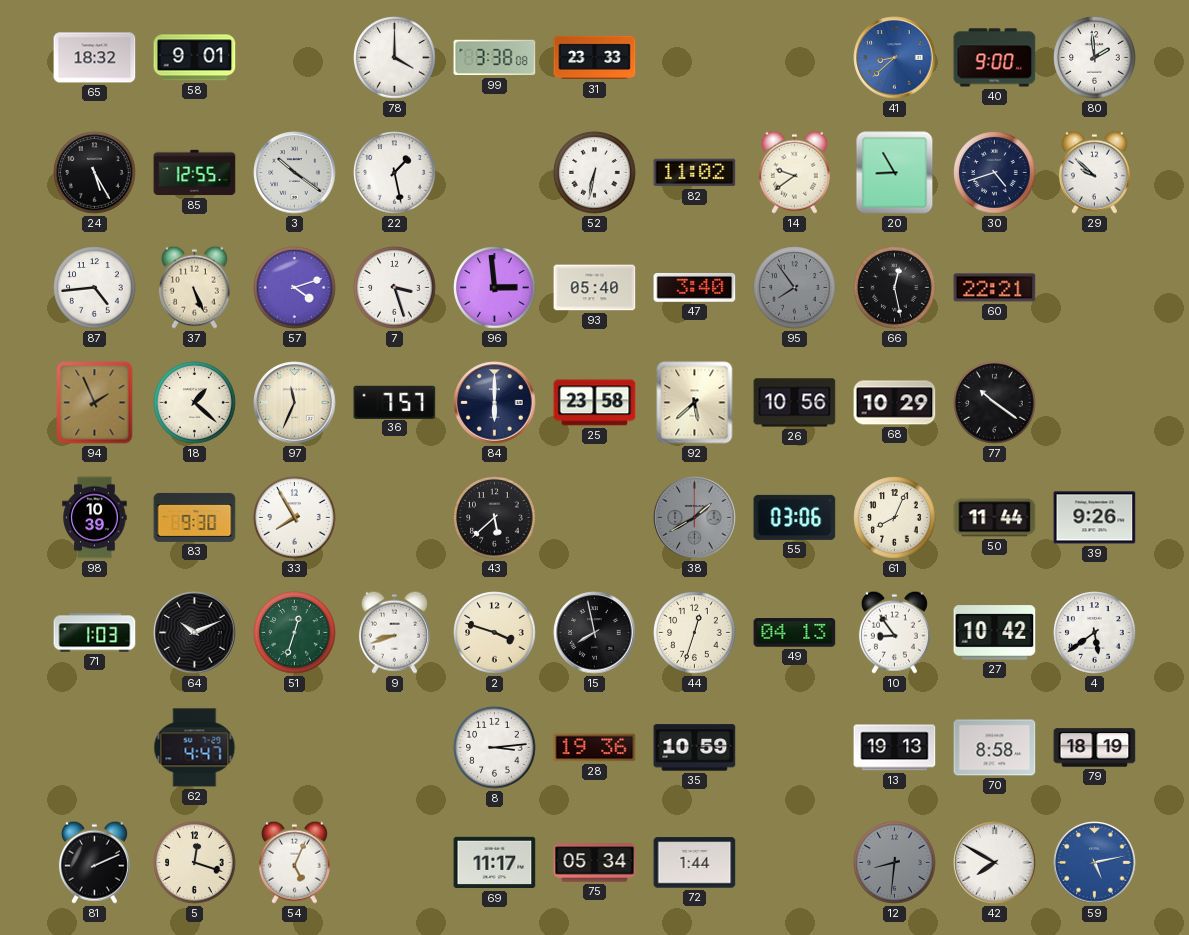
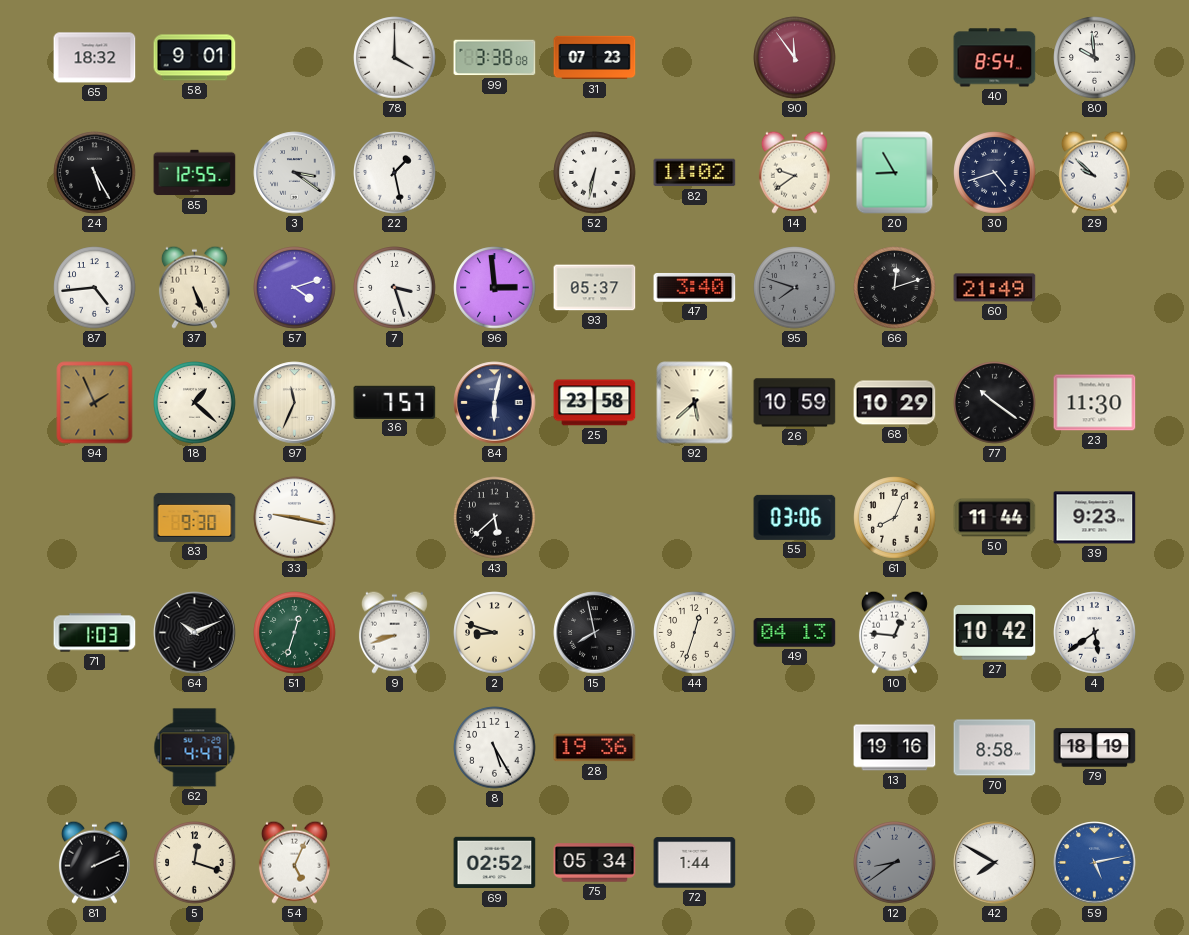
31: 23:33 -> 07:23 (595, 58)
90: none -> 11:54 (795, 58)
41: 8:38 -> none (895, 58)
40: 9:00 -> 8:54 (995, 58)
80: 1:59 -> 9:59 (1095, 58)
3: 10:21 -> 3:21 (295, 173)
93: 05:40 -> 05:37 (595, 288)
95: 7:54 -> 7:48 (795, 288)
66: 12:28 -> 12:12 (895, 288)
60: 22:21 -> 21:49 (995, 288)
84: 6:00 -> 6:02 (495, 403)
26: 10:56 -> 10:59 (795, 403)
23: none -> 11:30 (1095, 403)
98: 10:39 -> none (95, 518)
33: 7:55 -> 9:17 (295, 518)
38: 1:40 -> none (695, 518)
39: 9:26 -> 9:23 (1095, 518)
2: 3:48 -> 8:48 (495, 633)
10: 8:54 -> 12:46 (894, 632)
8: 3:14 -> 5:25 (495, 748)
35: 10:59 -> none (695, 748)
13: 19:13 -> 19:16 (895, 748)
69: 11:17 -> 02:52 (495, 863)
12: 8:31 -> 8:39 (895, 863)
